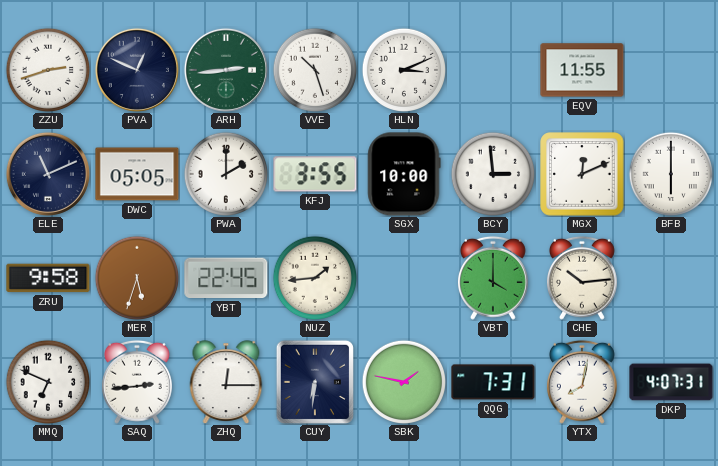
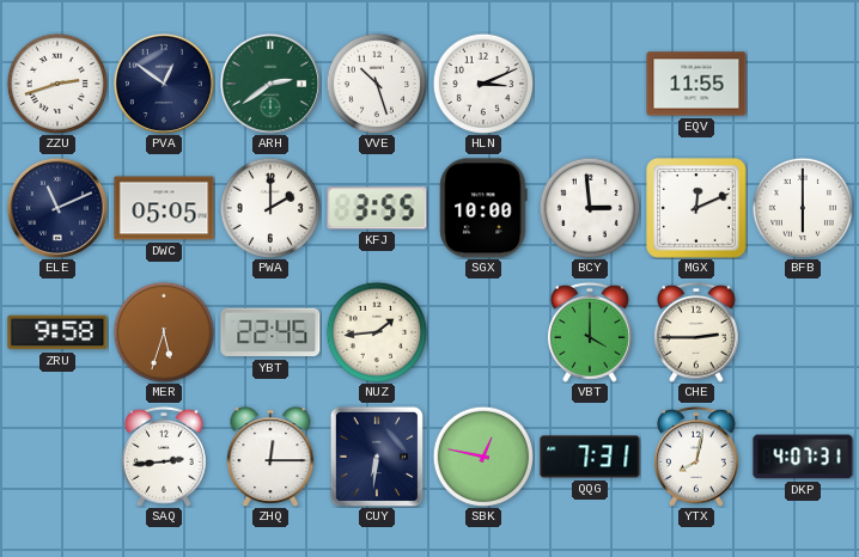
PVA: 12:49 -> 12:51 (164, 84)
ARH: 2:44 -> 2:39 (270, 84)
CHE: 10:14 -> 2:45 (696, 332)
MMQ: 6:49 -> none (48, 382)
SBK: 1:47 -> 12:47 (483, 457)
